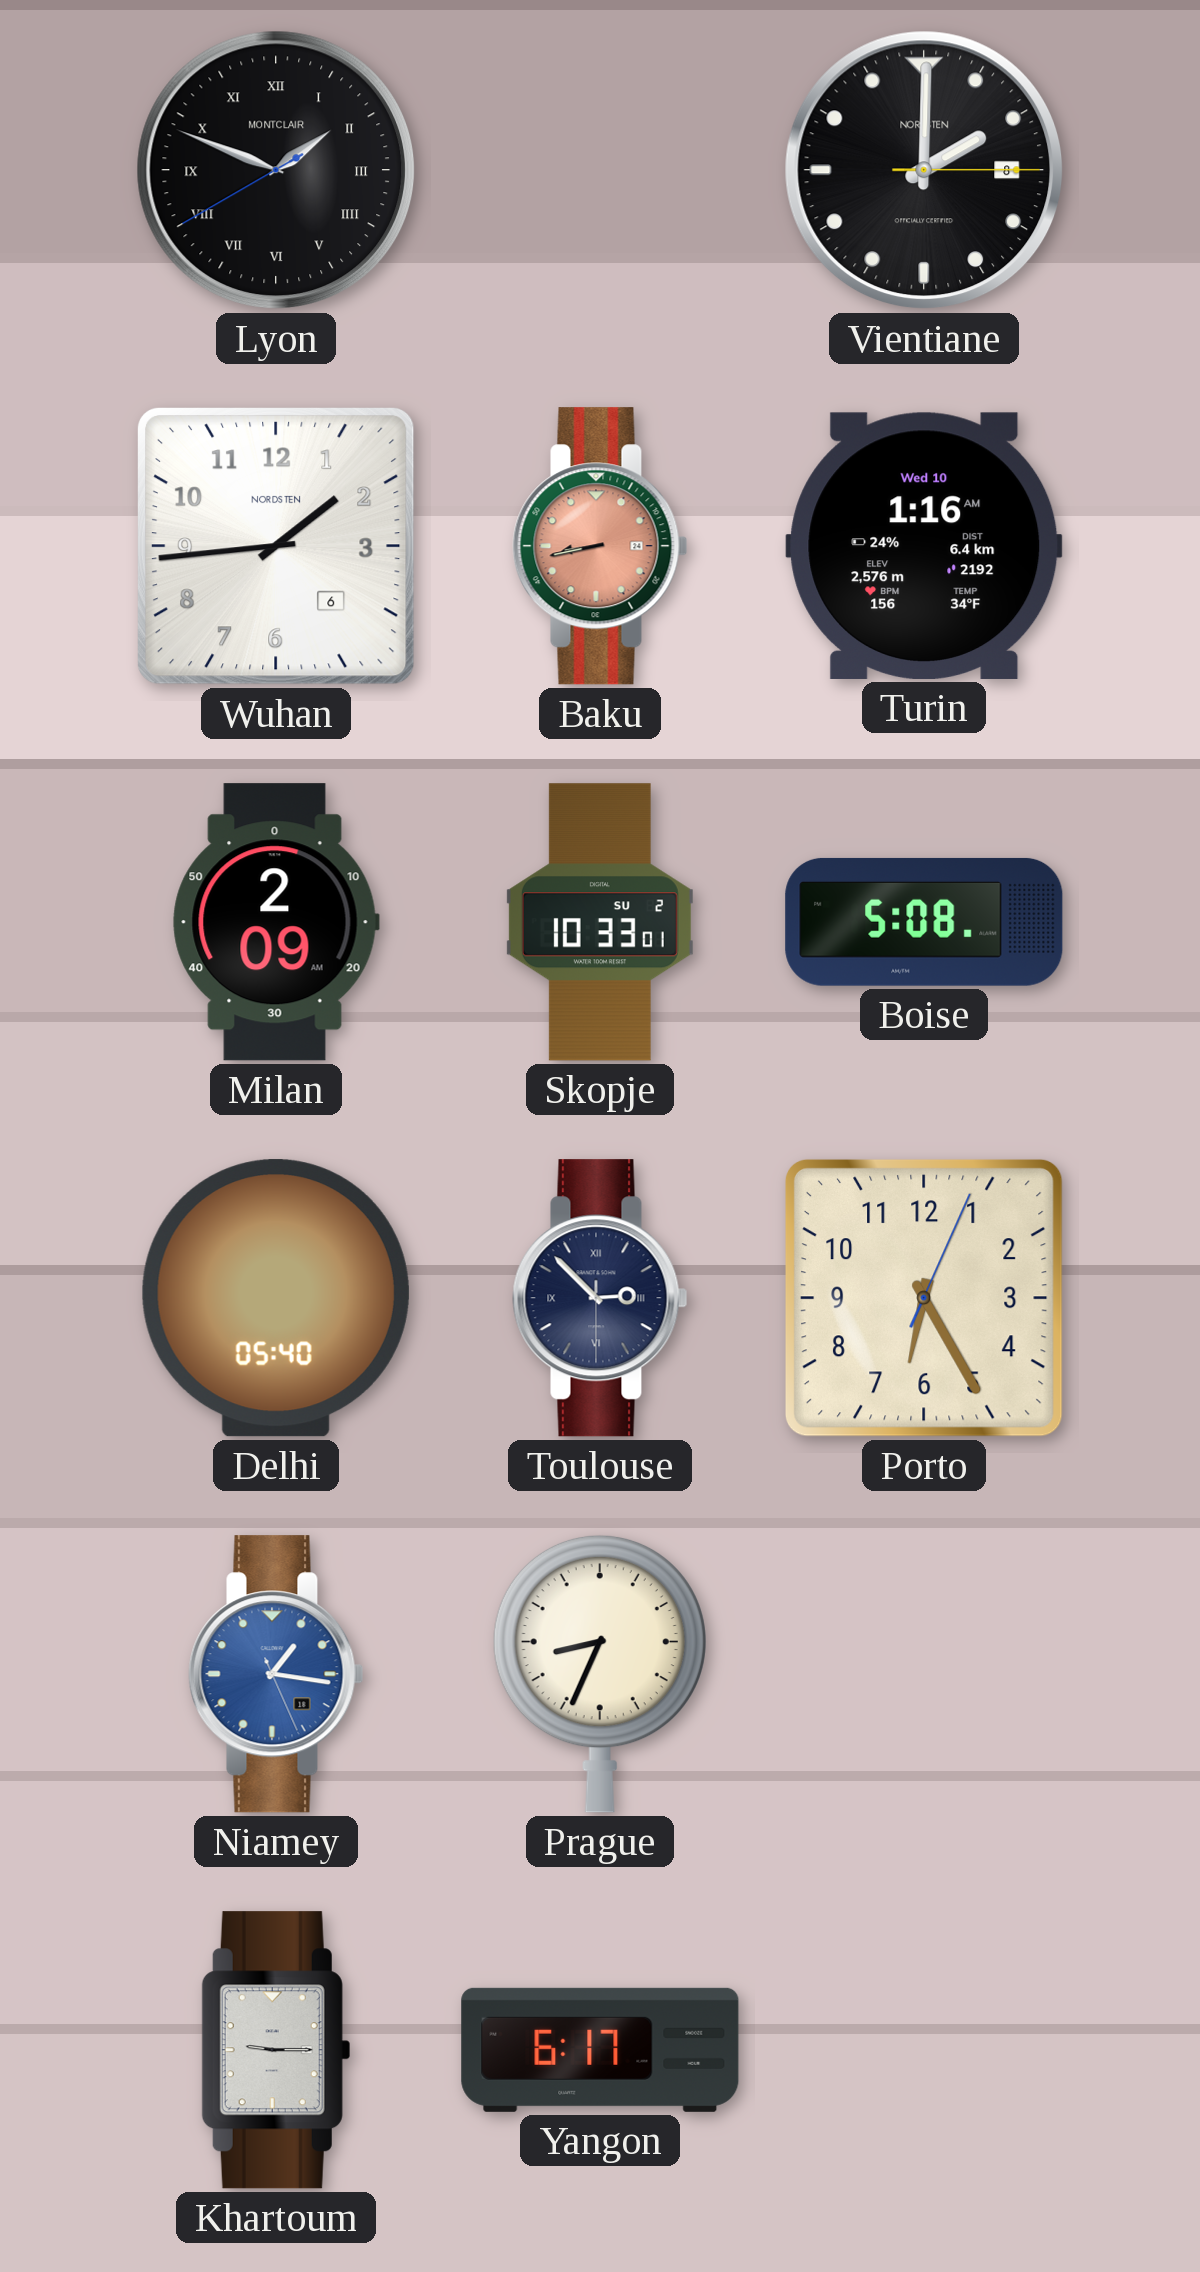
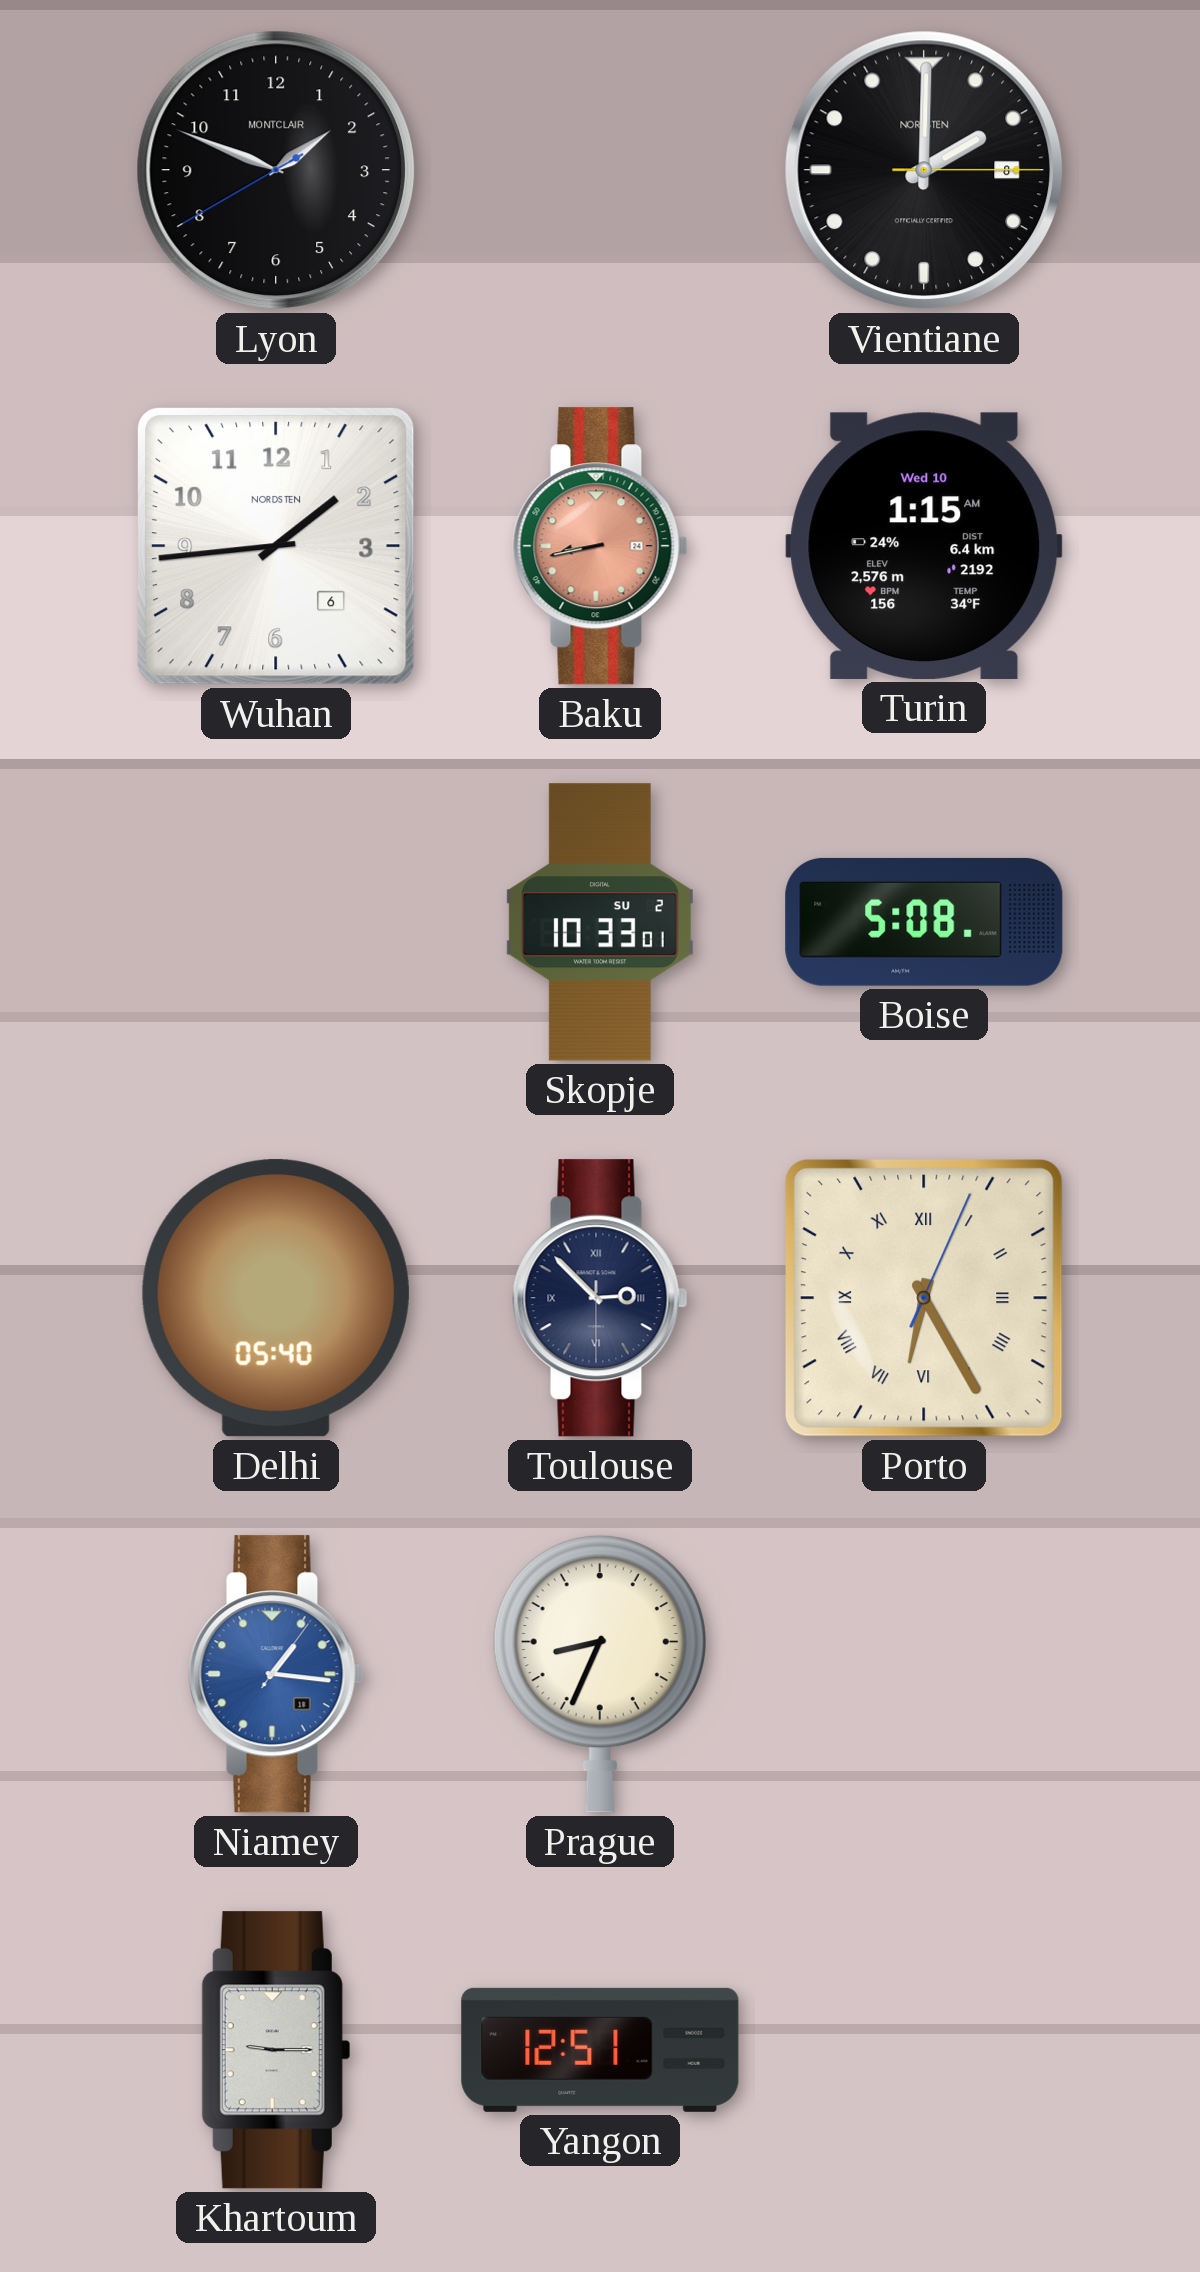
Lyon numerals: Roman -> Arabic (276, 170)
Turin: 1:16 -> 1:15 (924, 546)
Milan: 2:09 -> none (276, 922)
Porto numerals: Arabic -> Roman (924, 1298)
Niamey: 1:16:26 -> 1:16:06 (276, 1674)
Yangon: 6:17 -> 12:51 (600, 2050)
